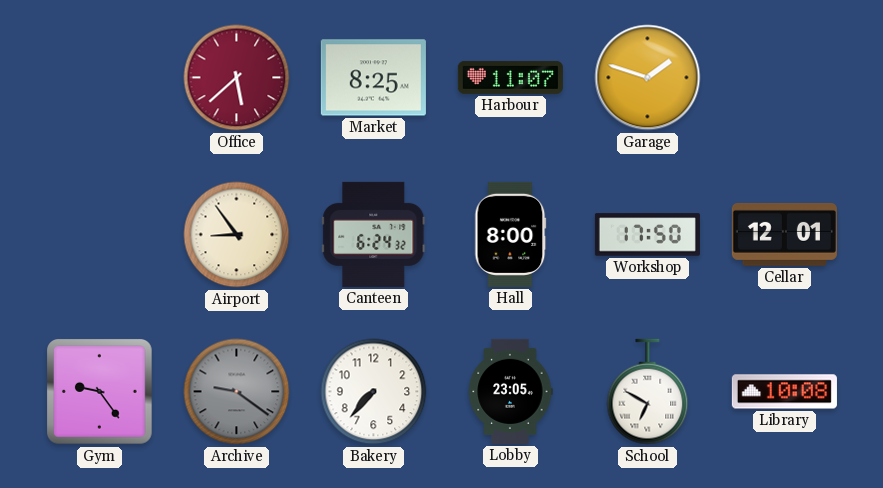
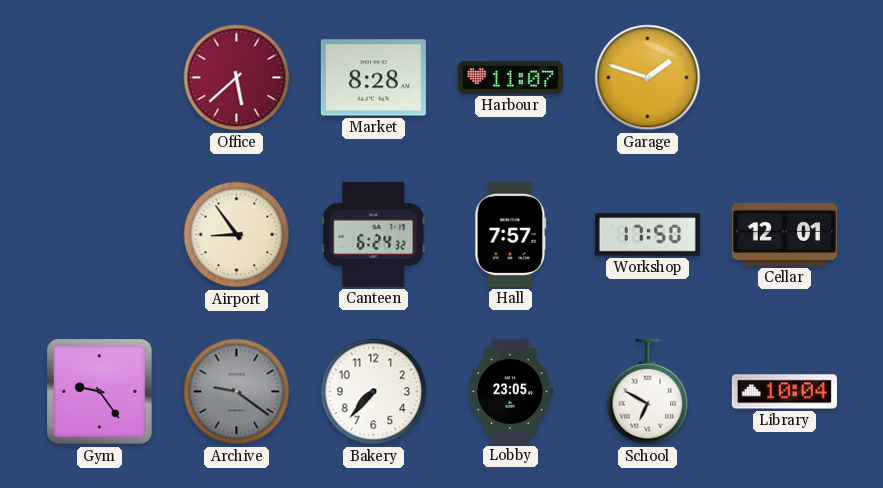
Market: 8:25 -> 8:28 (373, 78)
Hall: 8:00 -> 7:57 (511, 234)
Library: 10:08 -> 10:04 (784, 392)
